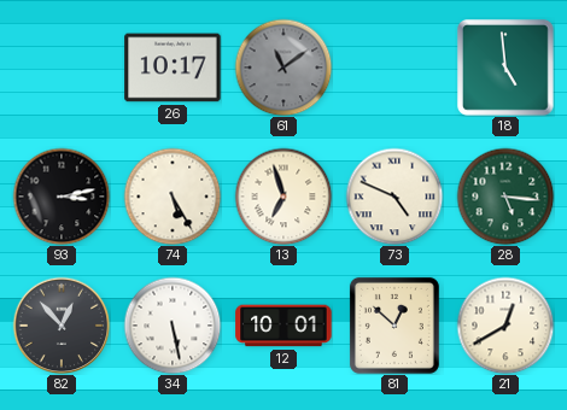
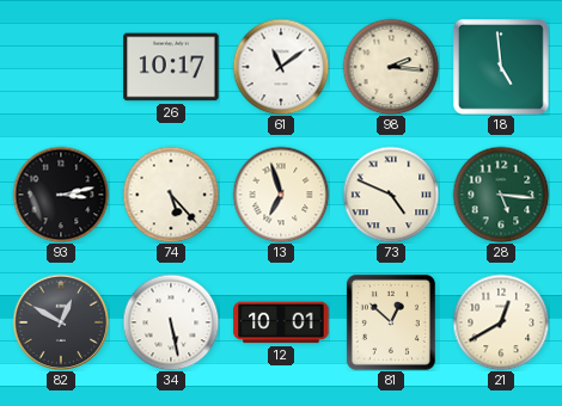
61 dial: grey -> white (281, 67)
98: none -> 2:16 (391, 67)
74: 5:25 -> 5:23 (171, 195)
82: 12:53 -> 12:50 (61, 322)
